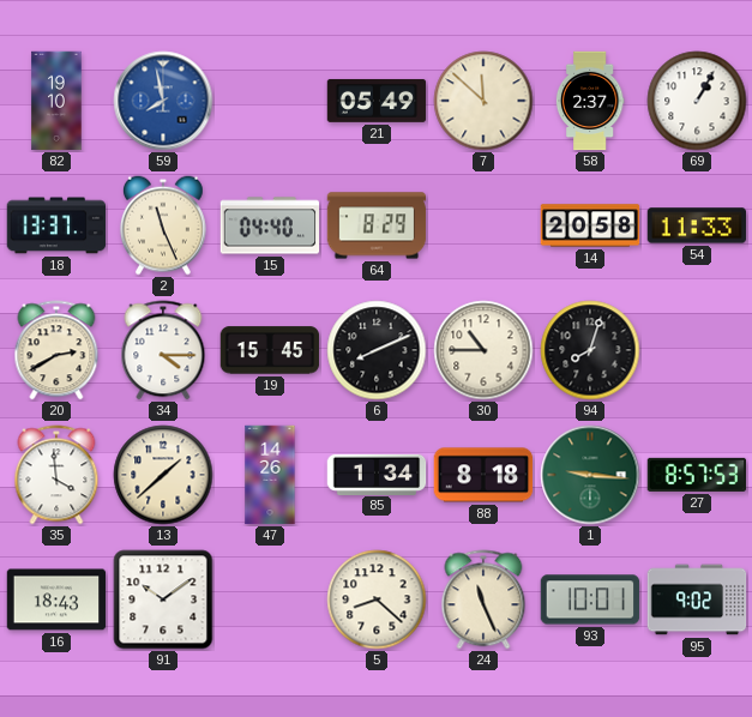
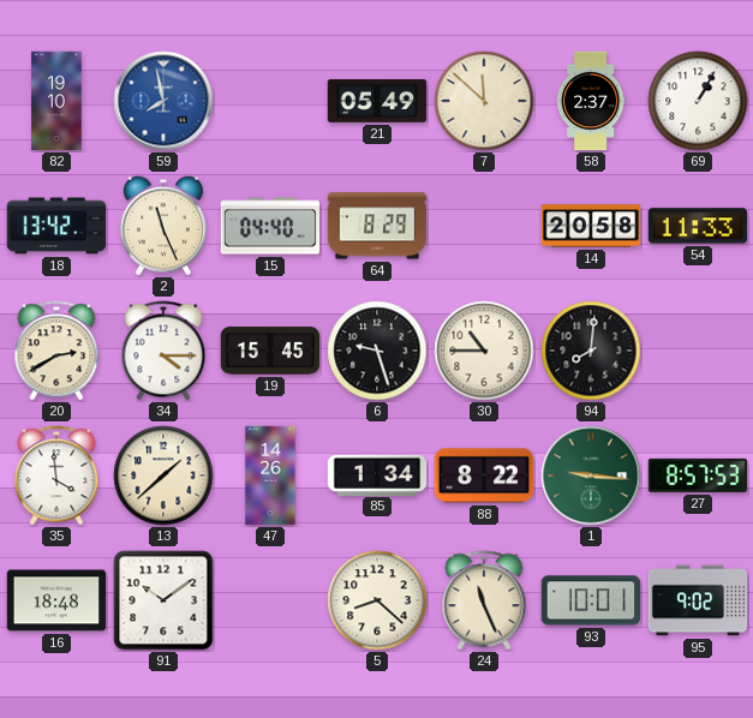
18: 13:37 -> 13:42 (56, 226)
6: 8:11 -> 9:27 (377, 351)
94: 8:03 -> 8:01 (591, 351)
88: 8:18 -> 8:22 (484, 475)
16: 18:43 -> 18:48 (56, 600)
